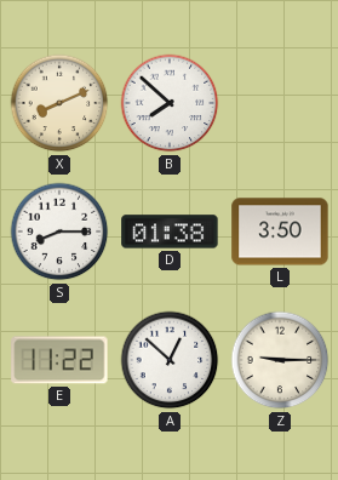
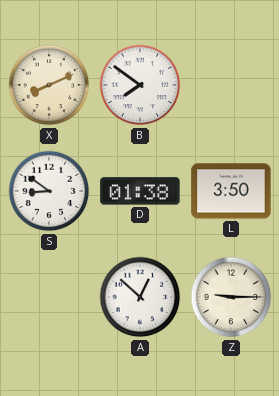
B: 7:52 -> 7:51 (140, 85)
S: 8:15 -> 8:51 (49, 191)
E: 11:22 -> none (59, 360)
